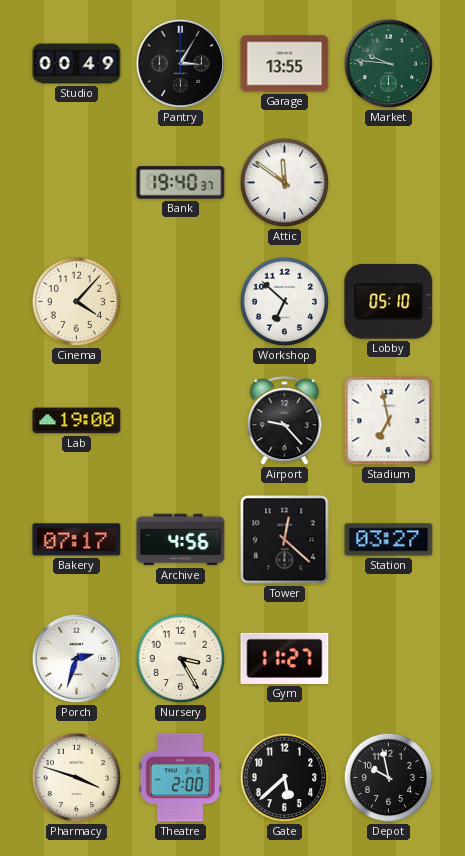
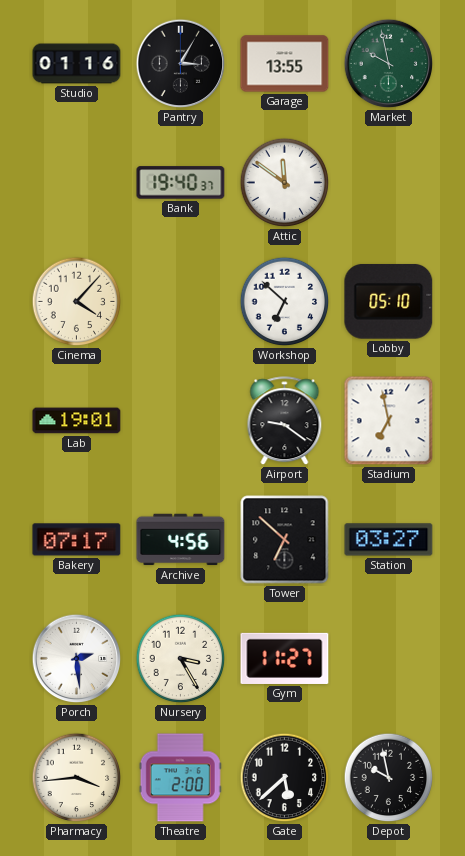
Studio: 00:49 -> 01:16 (77, 64)
Market: 9:46 -> 9:58 (389, 64)
Lab: 19:00 -> 19:01 (77, 421)
Airport: 9:23 -> 9:21 (285, 421)
Tower: 12:22 -> 6:52 (285, 540)
Porch: 2:33 -> 2:29 (77, 659)
Pharmacy: 3:48 -> 3:44 (77, 778)
